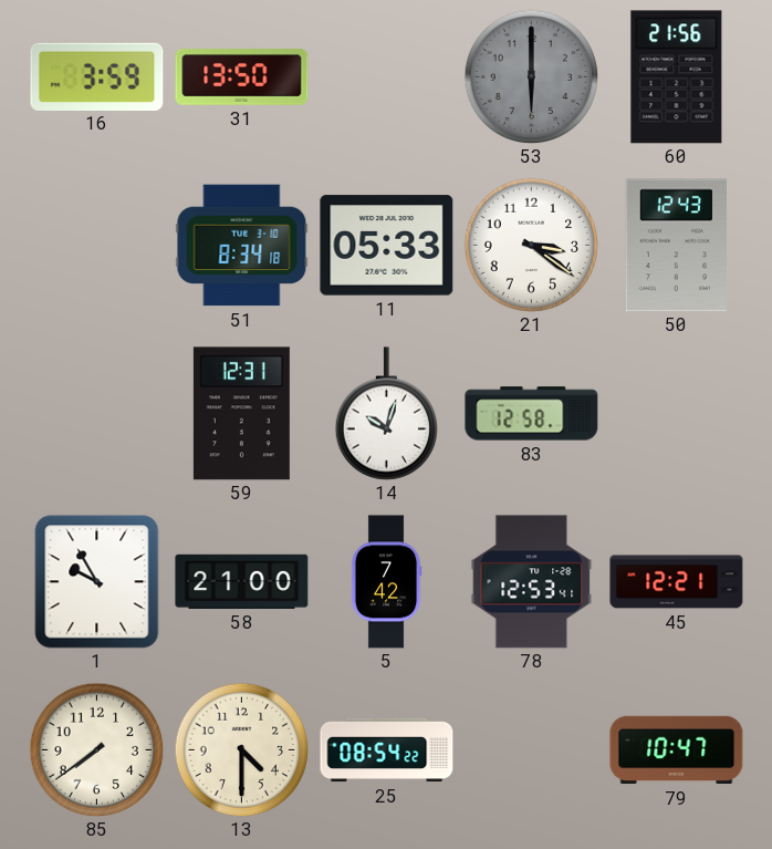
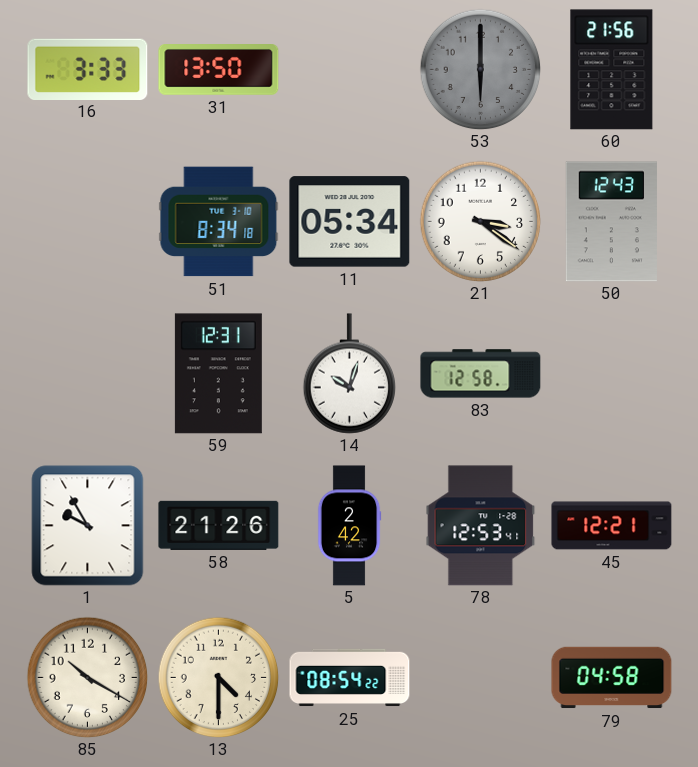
16: 3:59 -> 3:33 (88, 69)
11: 05:33 -> 05:34 (350, 222)
58: 21:00 -> 21:26 (219, 525)
5: 7:42 -> 2:42 (349, 526)
85: 7:39 -> 10:20 (87, 677)
79: 10:47 -> 04:58 (612, 678)
